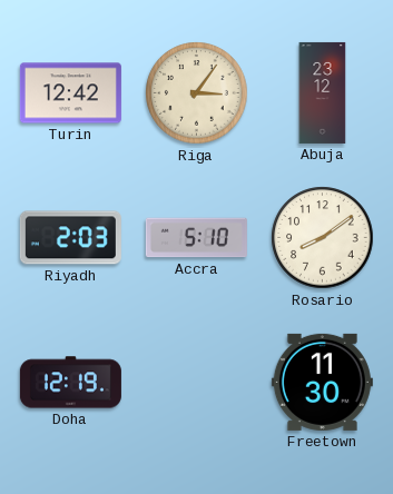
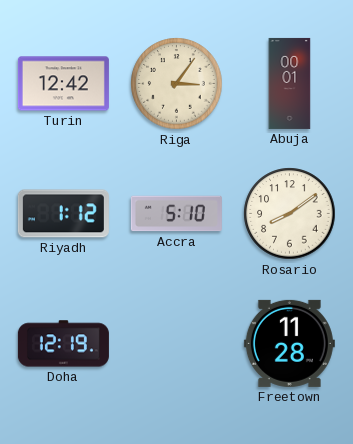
Abuja: 23:12 -> 00:01 (290, 83)
Riyadh: 2:03 -> 1:12 (63, 214)
Freetown: 11:30 -> 11:28 (289, 343)
